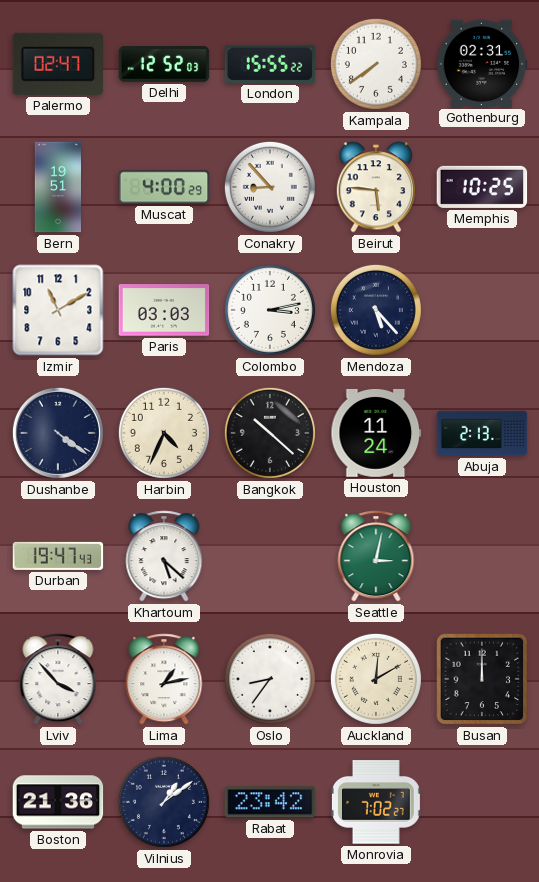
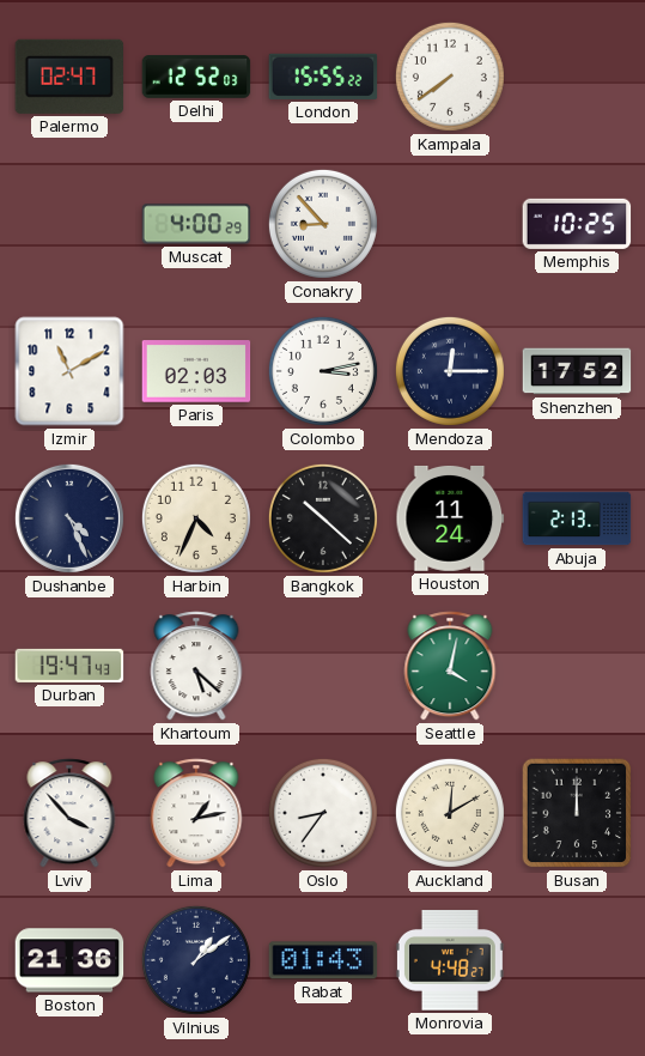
Gothenburg: 02:31 -> none (482, 63)
Bern: 19:51 -> none (58, 187)
Beirut: 5:46 -> none (375, 187)
Paris: 03:03 -> 02:03 (196, 371)
Mendoza: 5:23 -> 12:15 (450, 371)
Shenzhen: none -> 17:52 (577, 371)
Dushanbe: 4:21 -> 4:26 (69, 518)
Seattle: 3:02 -> 4:02 (450, 666)
Rabat: 23:42 -> 01:43 (323, 960)
Monrovia: 7:02 -> 4:48 (450, 960)
